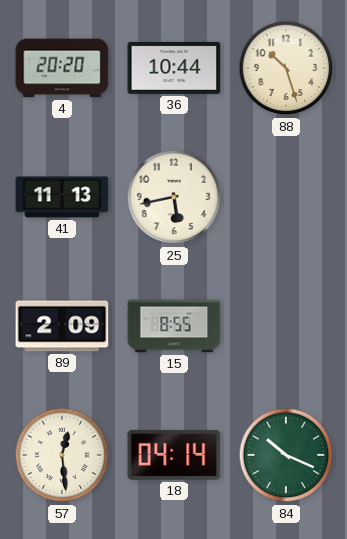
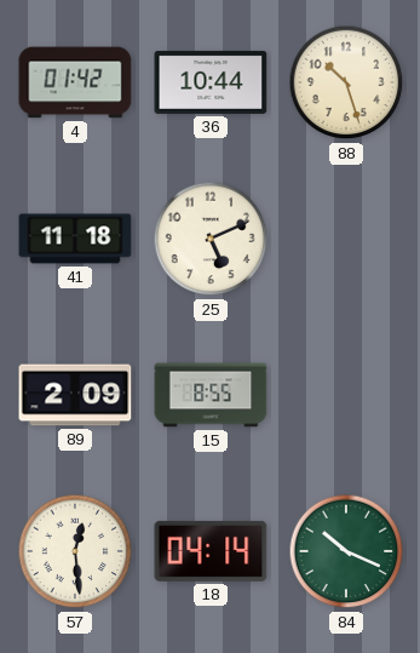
4: 20:20 -> 01:42 (75, 82)
41: 11:13 -> 11:18 (75, 239)
25: 5:43 -> 5:11 (211, 239)
